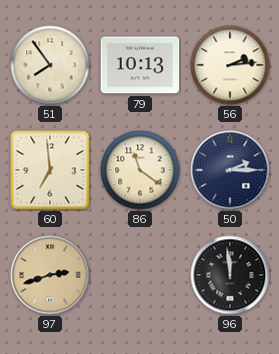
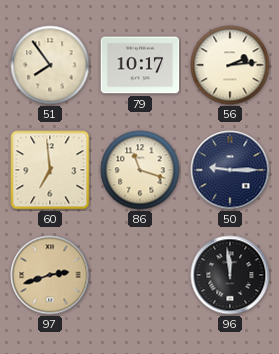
79: 10:13 -> 10:17 (140, 65)
86: 11:21 -> 11:18 (140, 170)
50: 2:15 -> 9:15 (230, 170)
